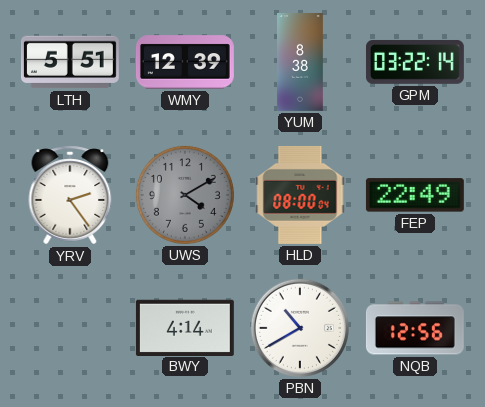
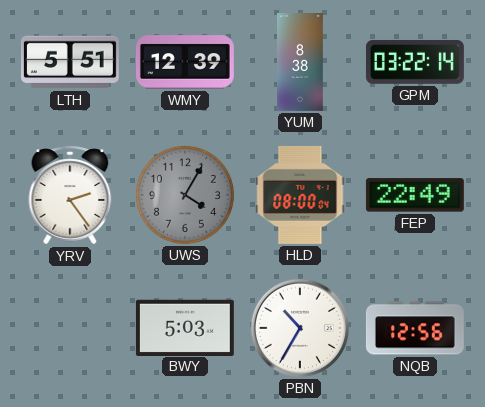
UWS: 4:10 -> 4:05 (185, 195)
BWY: 4:14 -> 5:03 (185, 327)
PBN: 10:40 -> 10:35 (300, 328)
